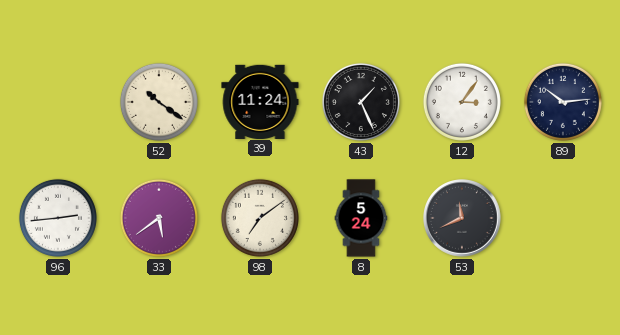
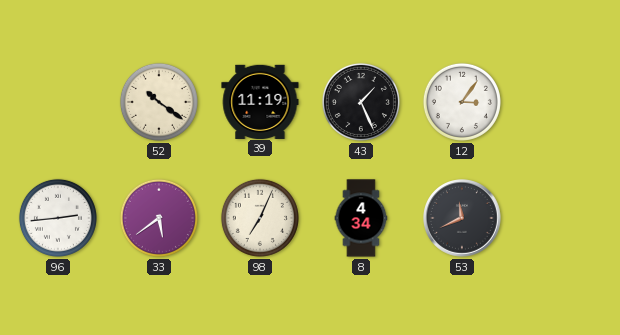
39: 11:24 -> 11:19 (260, 101)
89: 10:14 -> none (563, 102)
98: 7:09 -> 7:04 (260, 218)
8: 5:24 -> 4:34 (361, 218)
